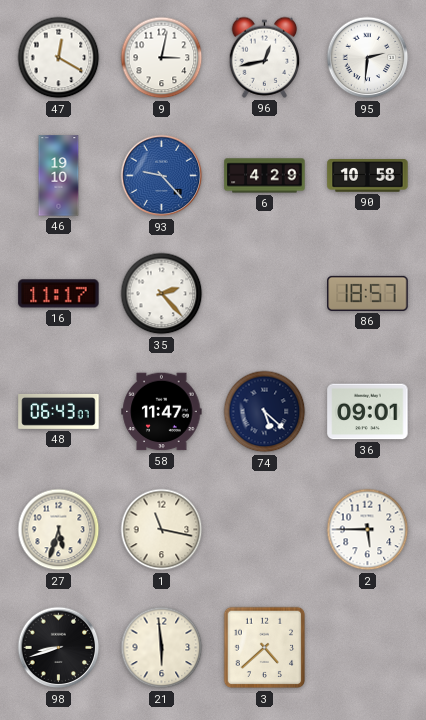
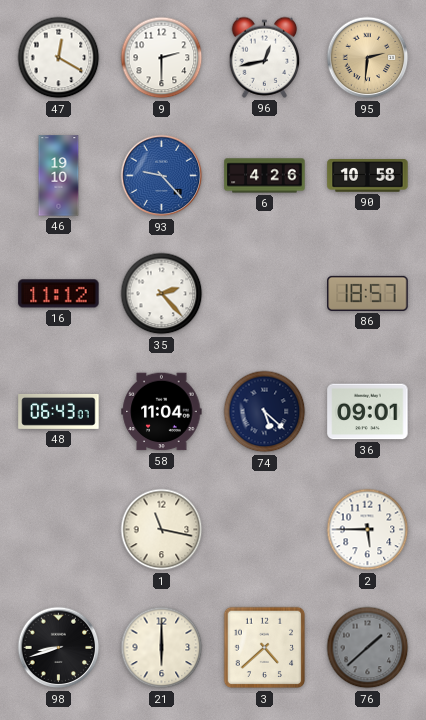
9: 3:02 -> 2:30 (162, 58)
95 dial: white -> champagne (368, 58)
6: 4:29 -> 4:26 (265, 176)
16: 11:17 -> 11:12 (59, 294)
58: 11:47 -> 11:04 (162, 412)
27: 5:33 -> none (59, 530)
21: 5:59 -> 6:00 (162, 648)
76: none -> 1:38 (368, 648)
